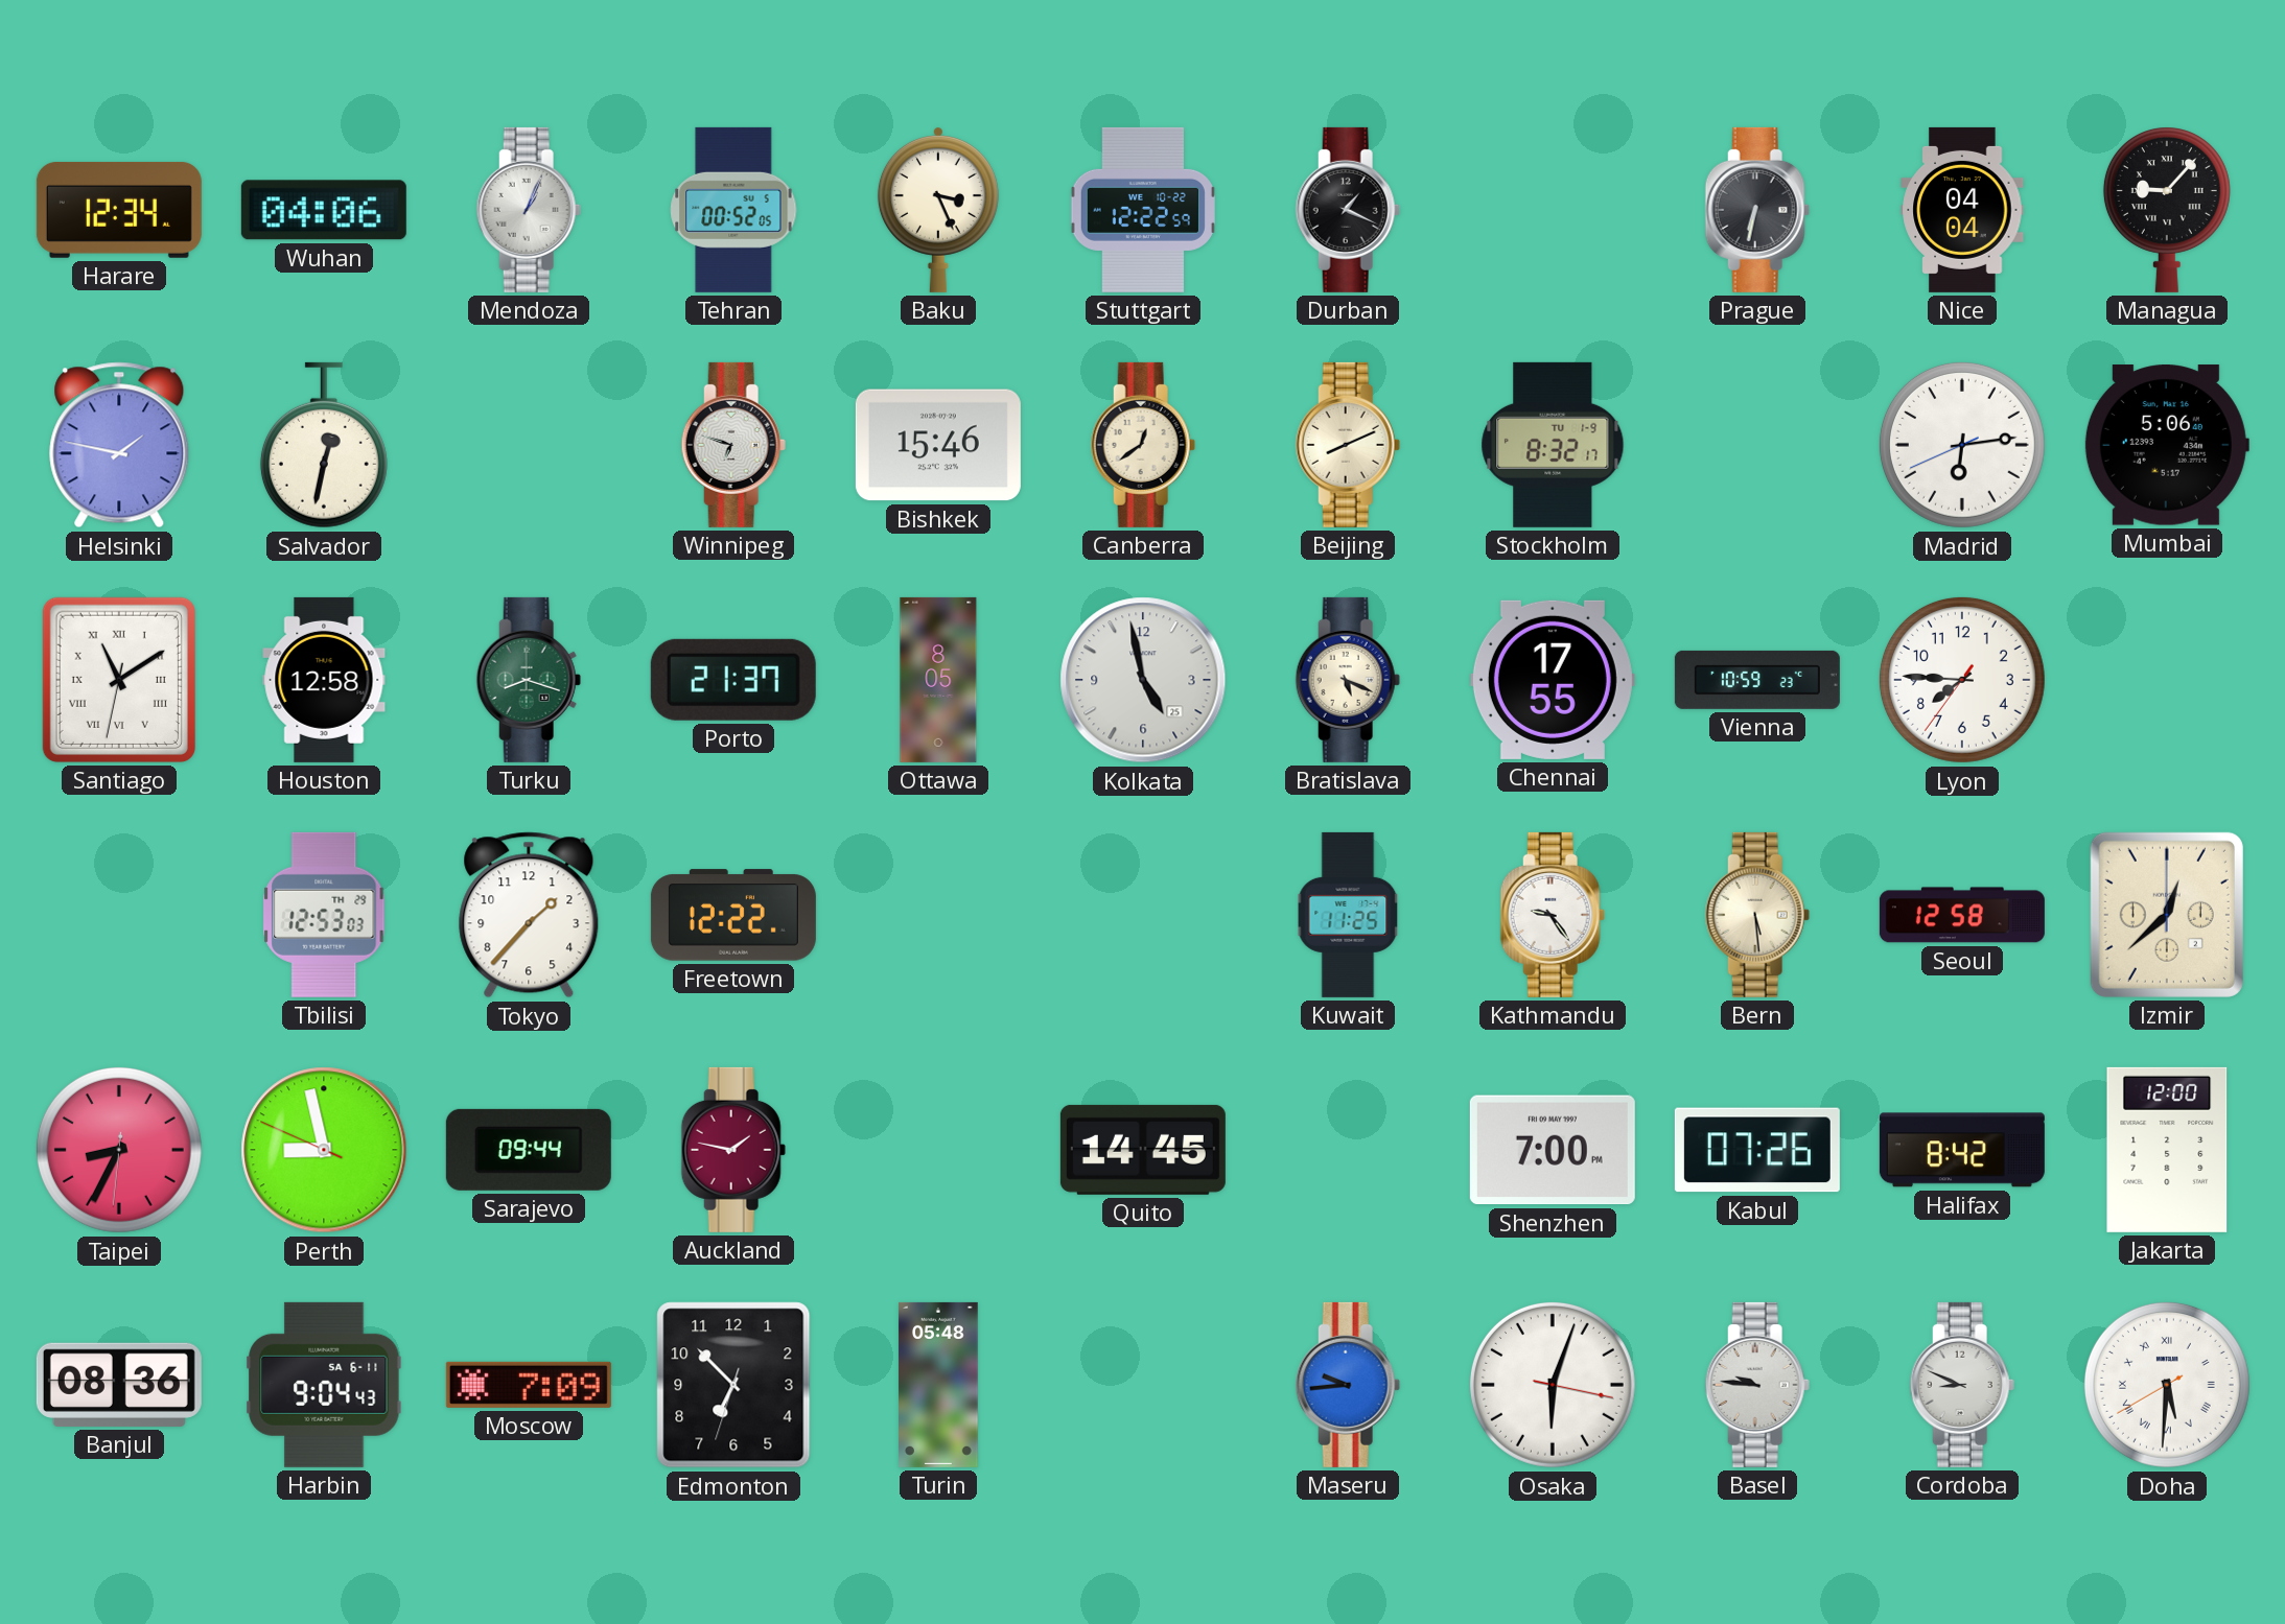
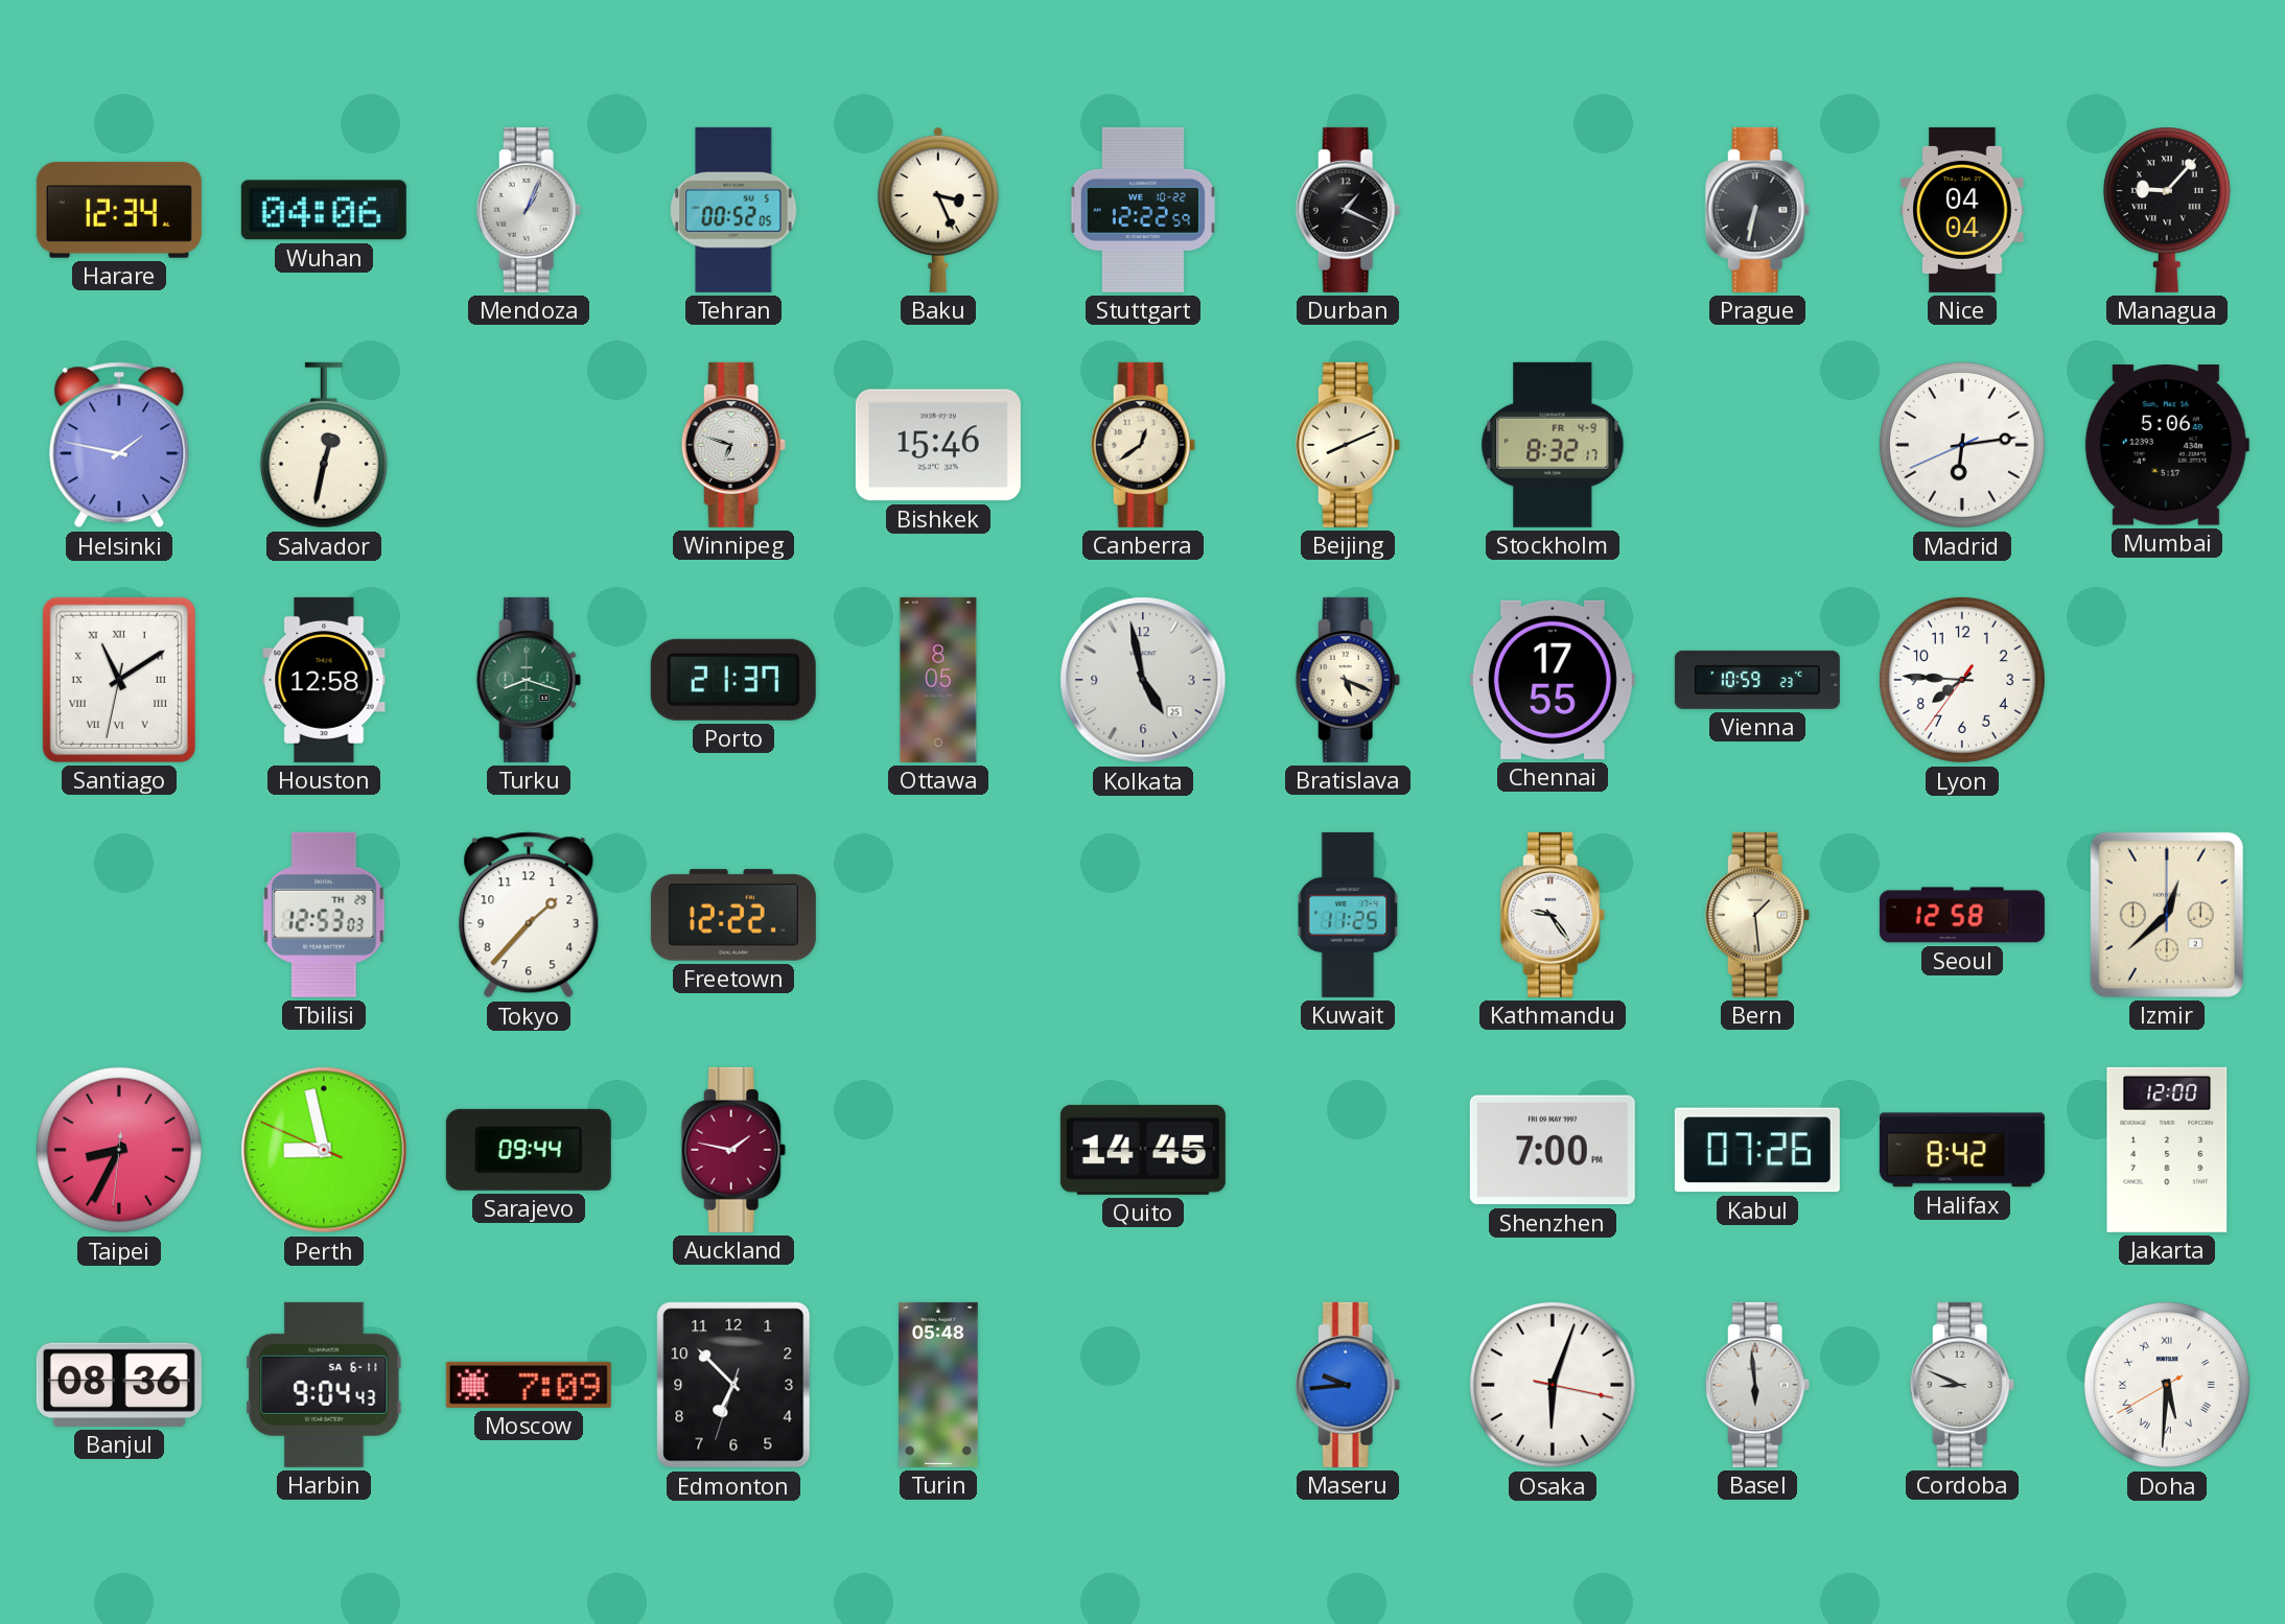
Stockholm date: TU 1-9 -> FR 4-9 (1553, 445)
Bern: 5:29 -> 1:29 (1757, 915)
Basel: 9:46 -> 5:59 (1757, 1385)
